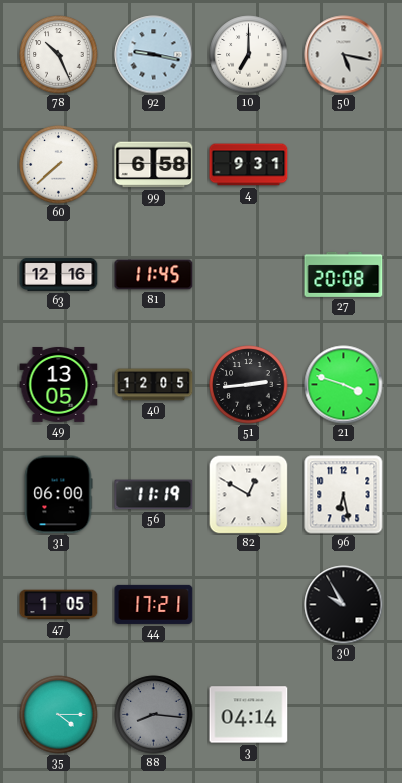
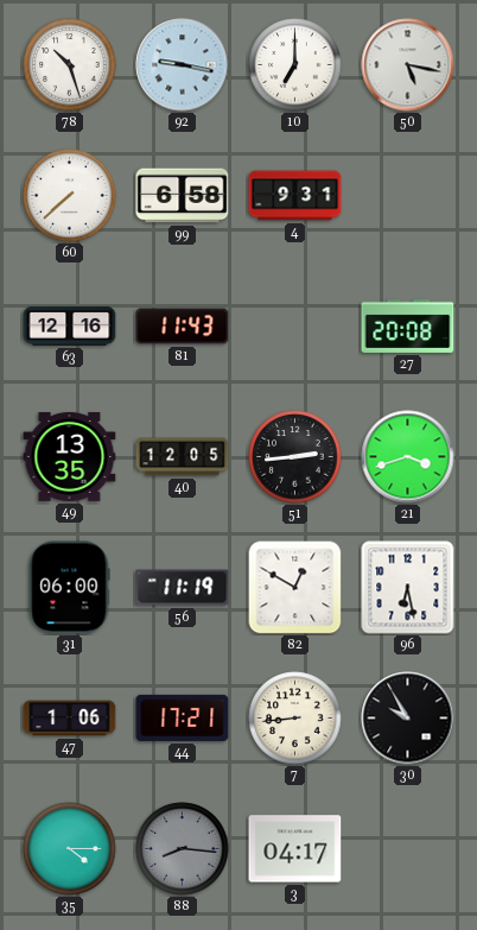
78: 10:26 -> 10:27 (70, 65)
81: 11:45 -> 11:43 (183, 327)
49: 13:05 -> 13:35 (70, 456)
21: 3:48 -> 3:42 (408, 457)
47: 1:05 -> 1:06 (70, 719)
7: none -> 8:44 (295, 719)
3: 04:14 -> 04:17 (295, 849)
